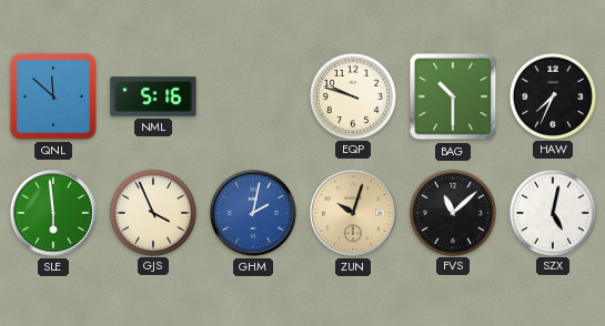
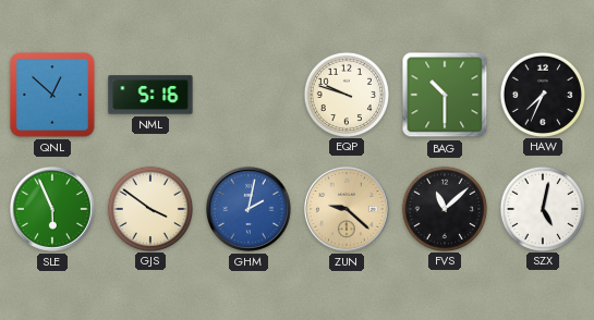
QNL: 11:52 -> 12:52 (52, 95)
SLE: 5:59 -> 5:56 (52, 209)
GJS: 3:56 -> 3:51 (149, 208)
ZUN: 10:03 -> 9:22 (347, 209)
